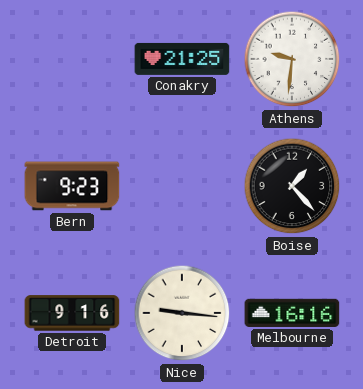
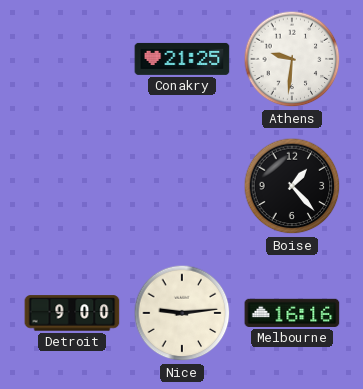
Bern: 9:23 -> none (72, 186)
Detroit: 9:16 -> 9:00 (72, 313)
Nice: 9:16 -> 9:14 (182, 313)
